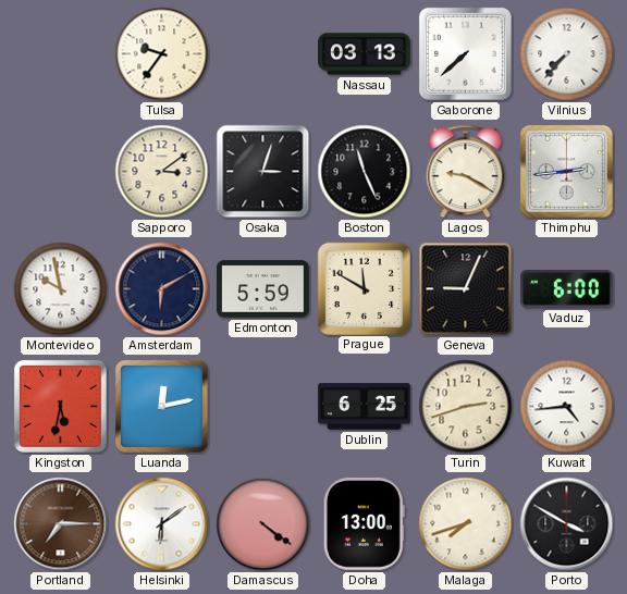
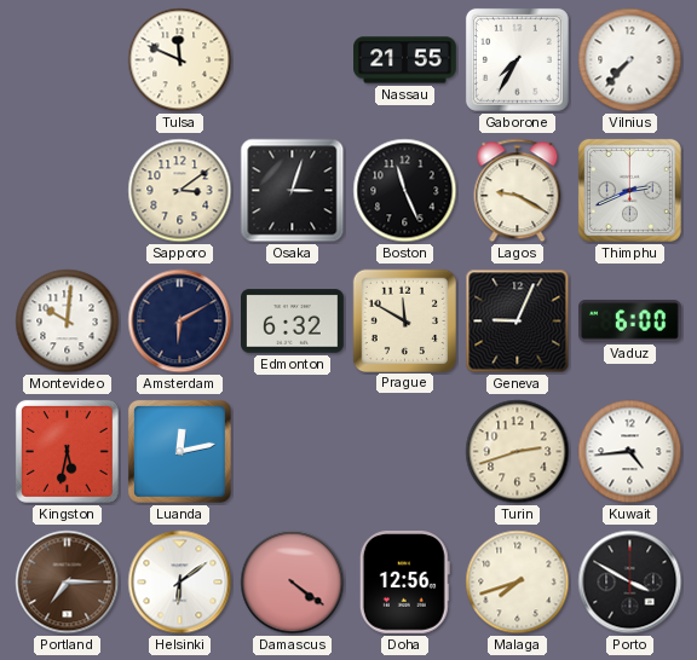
Tulsa: 9:36 -> 11:49 (180, 60)
Nassau: 03:13 -> 21:55 (405, 60)
Gaborone: 7:38 -> 7:35 (517, 59)
Thimphu: 2:44 -> 2:41 (629, 190)
Montevideo: 9:58 -> 10:01 (68, 322)
Edmonton: 5:59 -> 6:32 (293, 322)
Dublin: 6:25 -> none (365, 407)
Doha: 13:00 -> 12:56 (404, 583)
